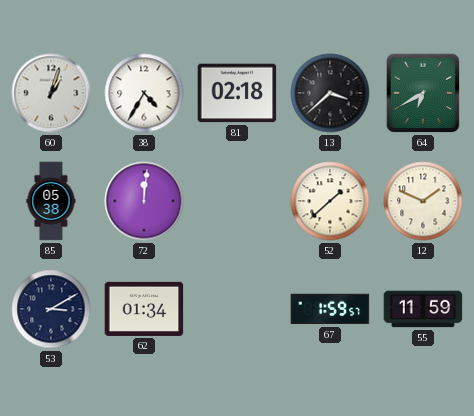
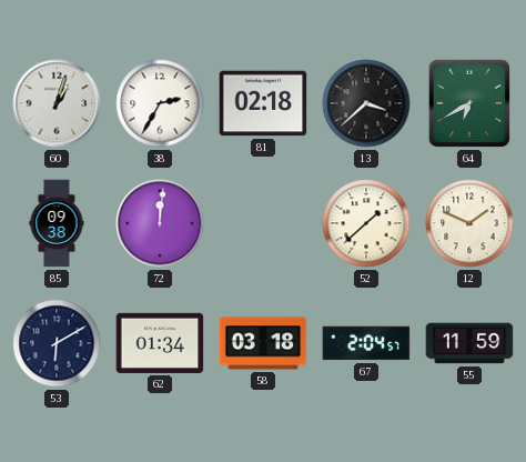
38: 4:35 -> 2:35 (160, 103)
85: 05:38 -> 09:38 (57, 223)
53: 3:10 -> 6:10 (57, 343)
58: none -> 03:18 (263, 343)
67: 1:59 -> 2:04 (366, 343)
